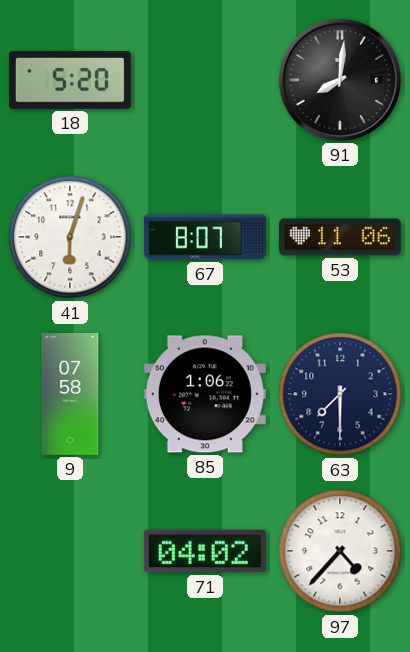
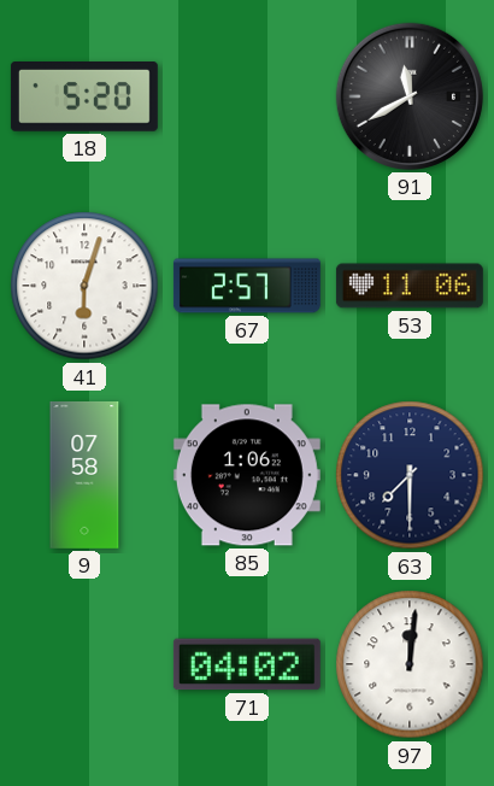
91: 8:01 -> 11:40 (410, 96)
67: 8:07 -> 2:57 (247, 286)
97: 4:37 -> 12:01 (410, 664)
